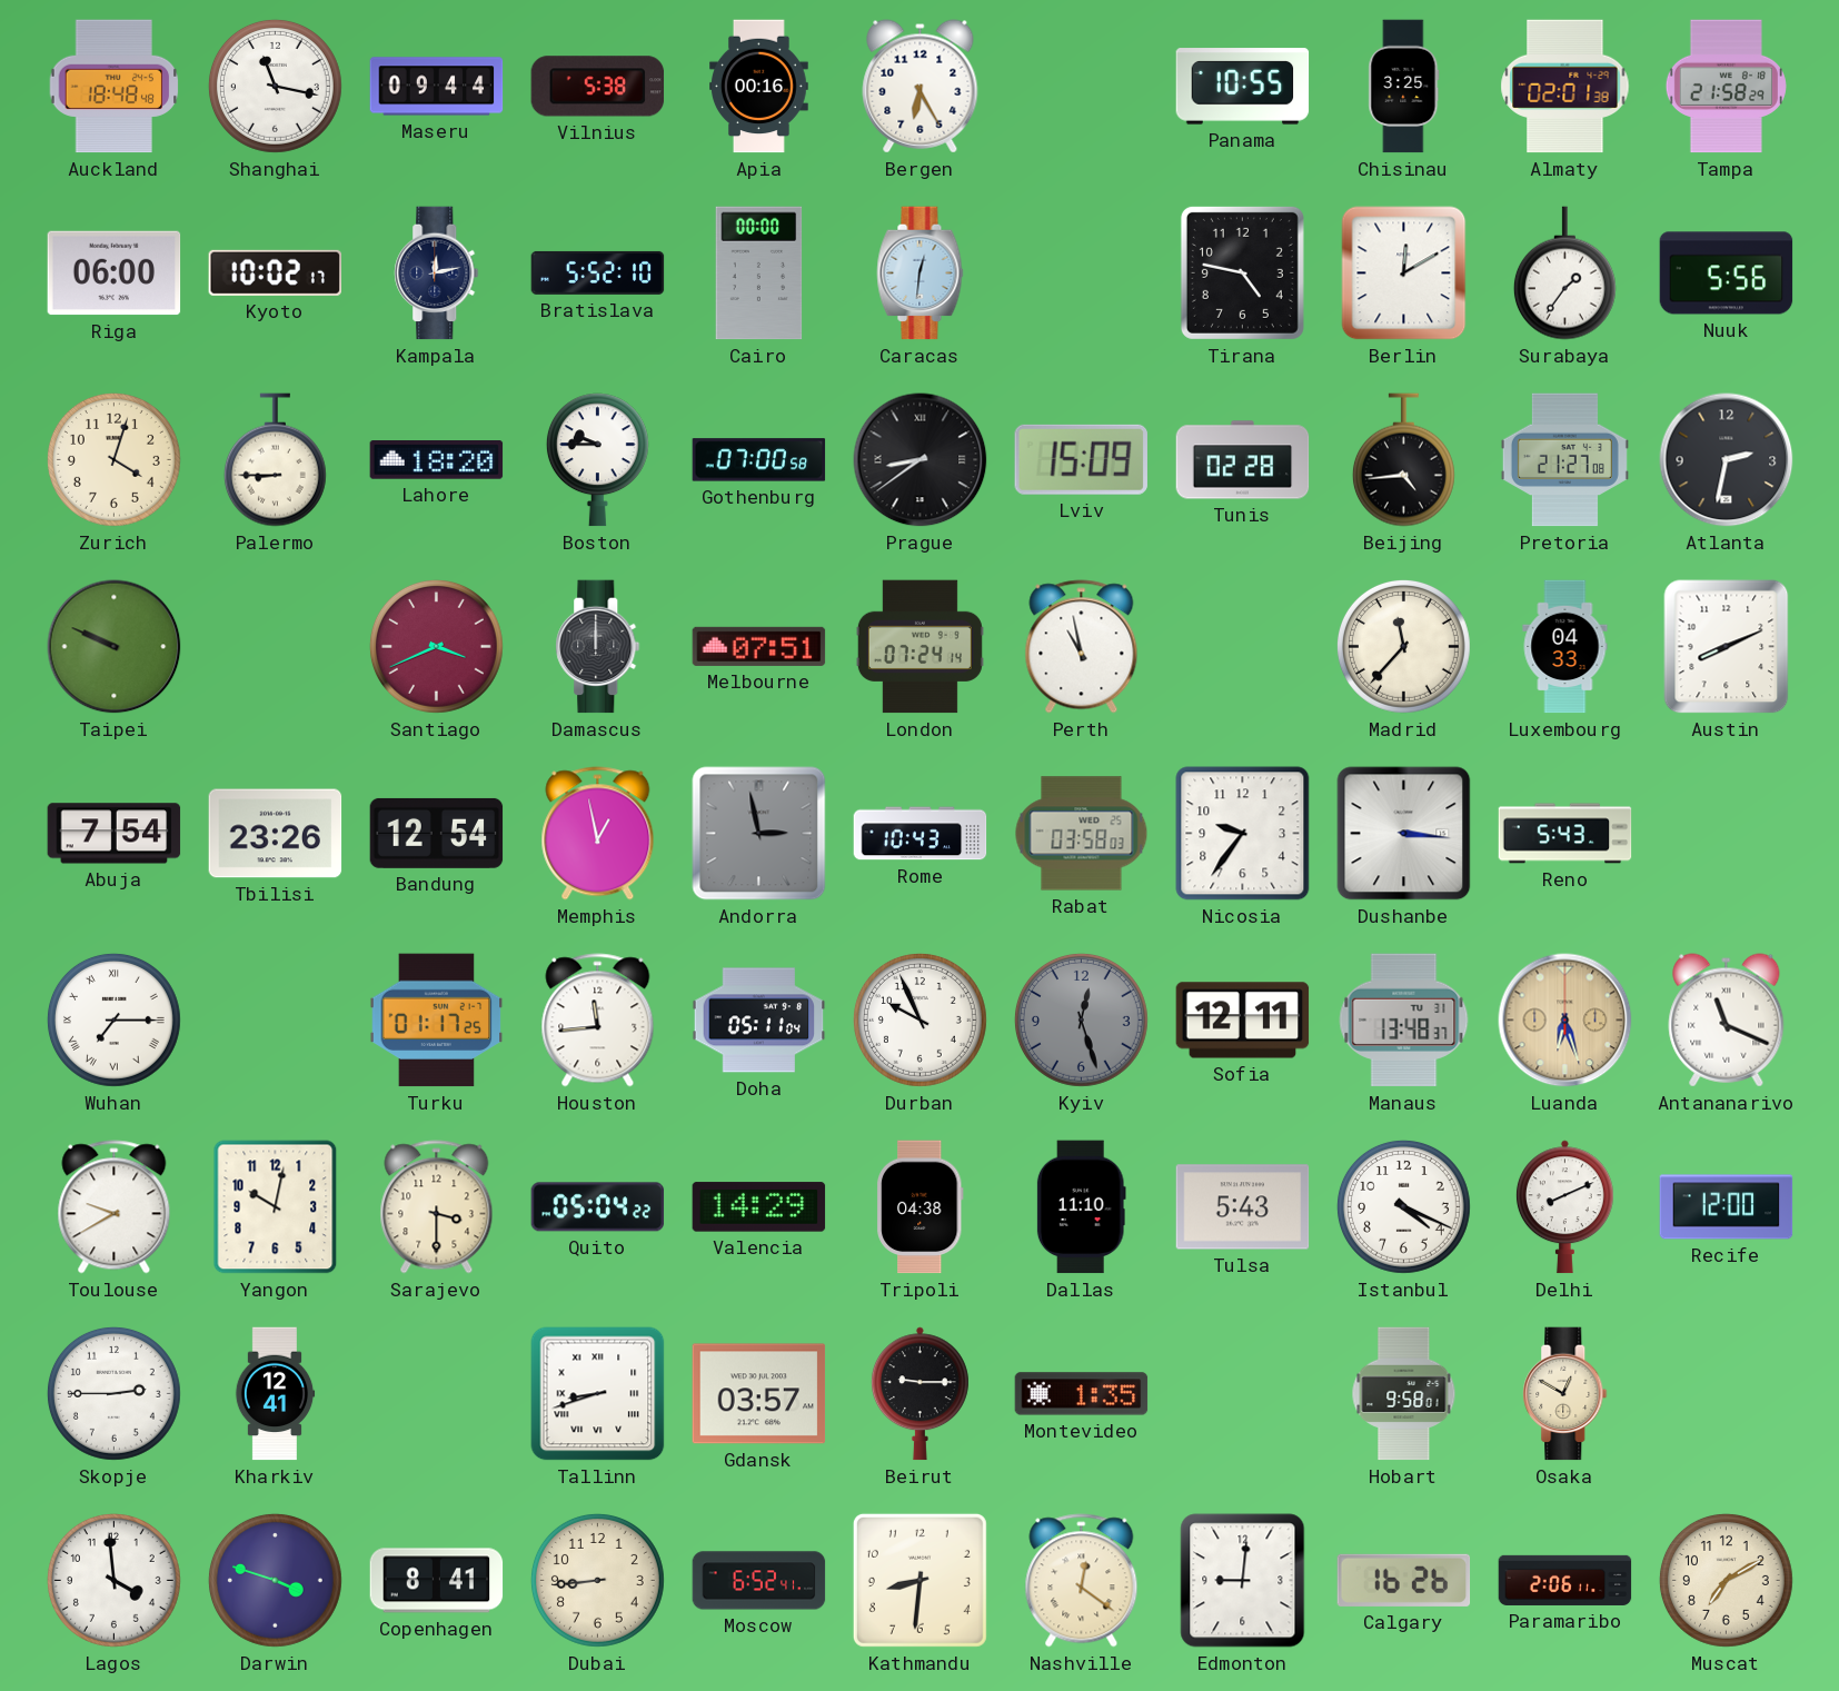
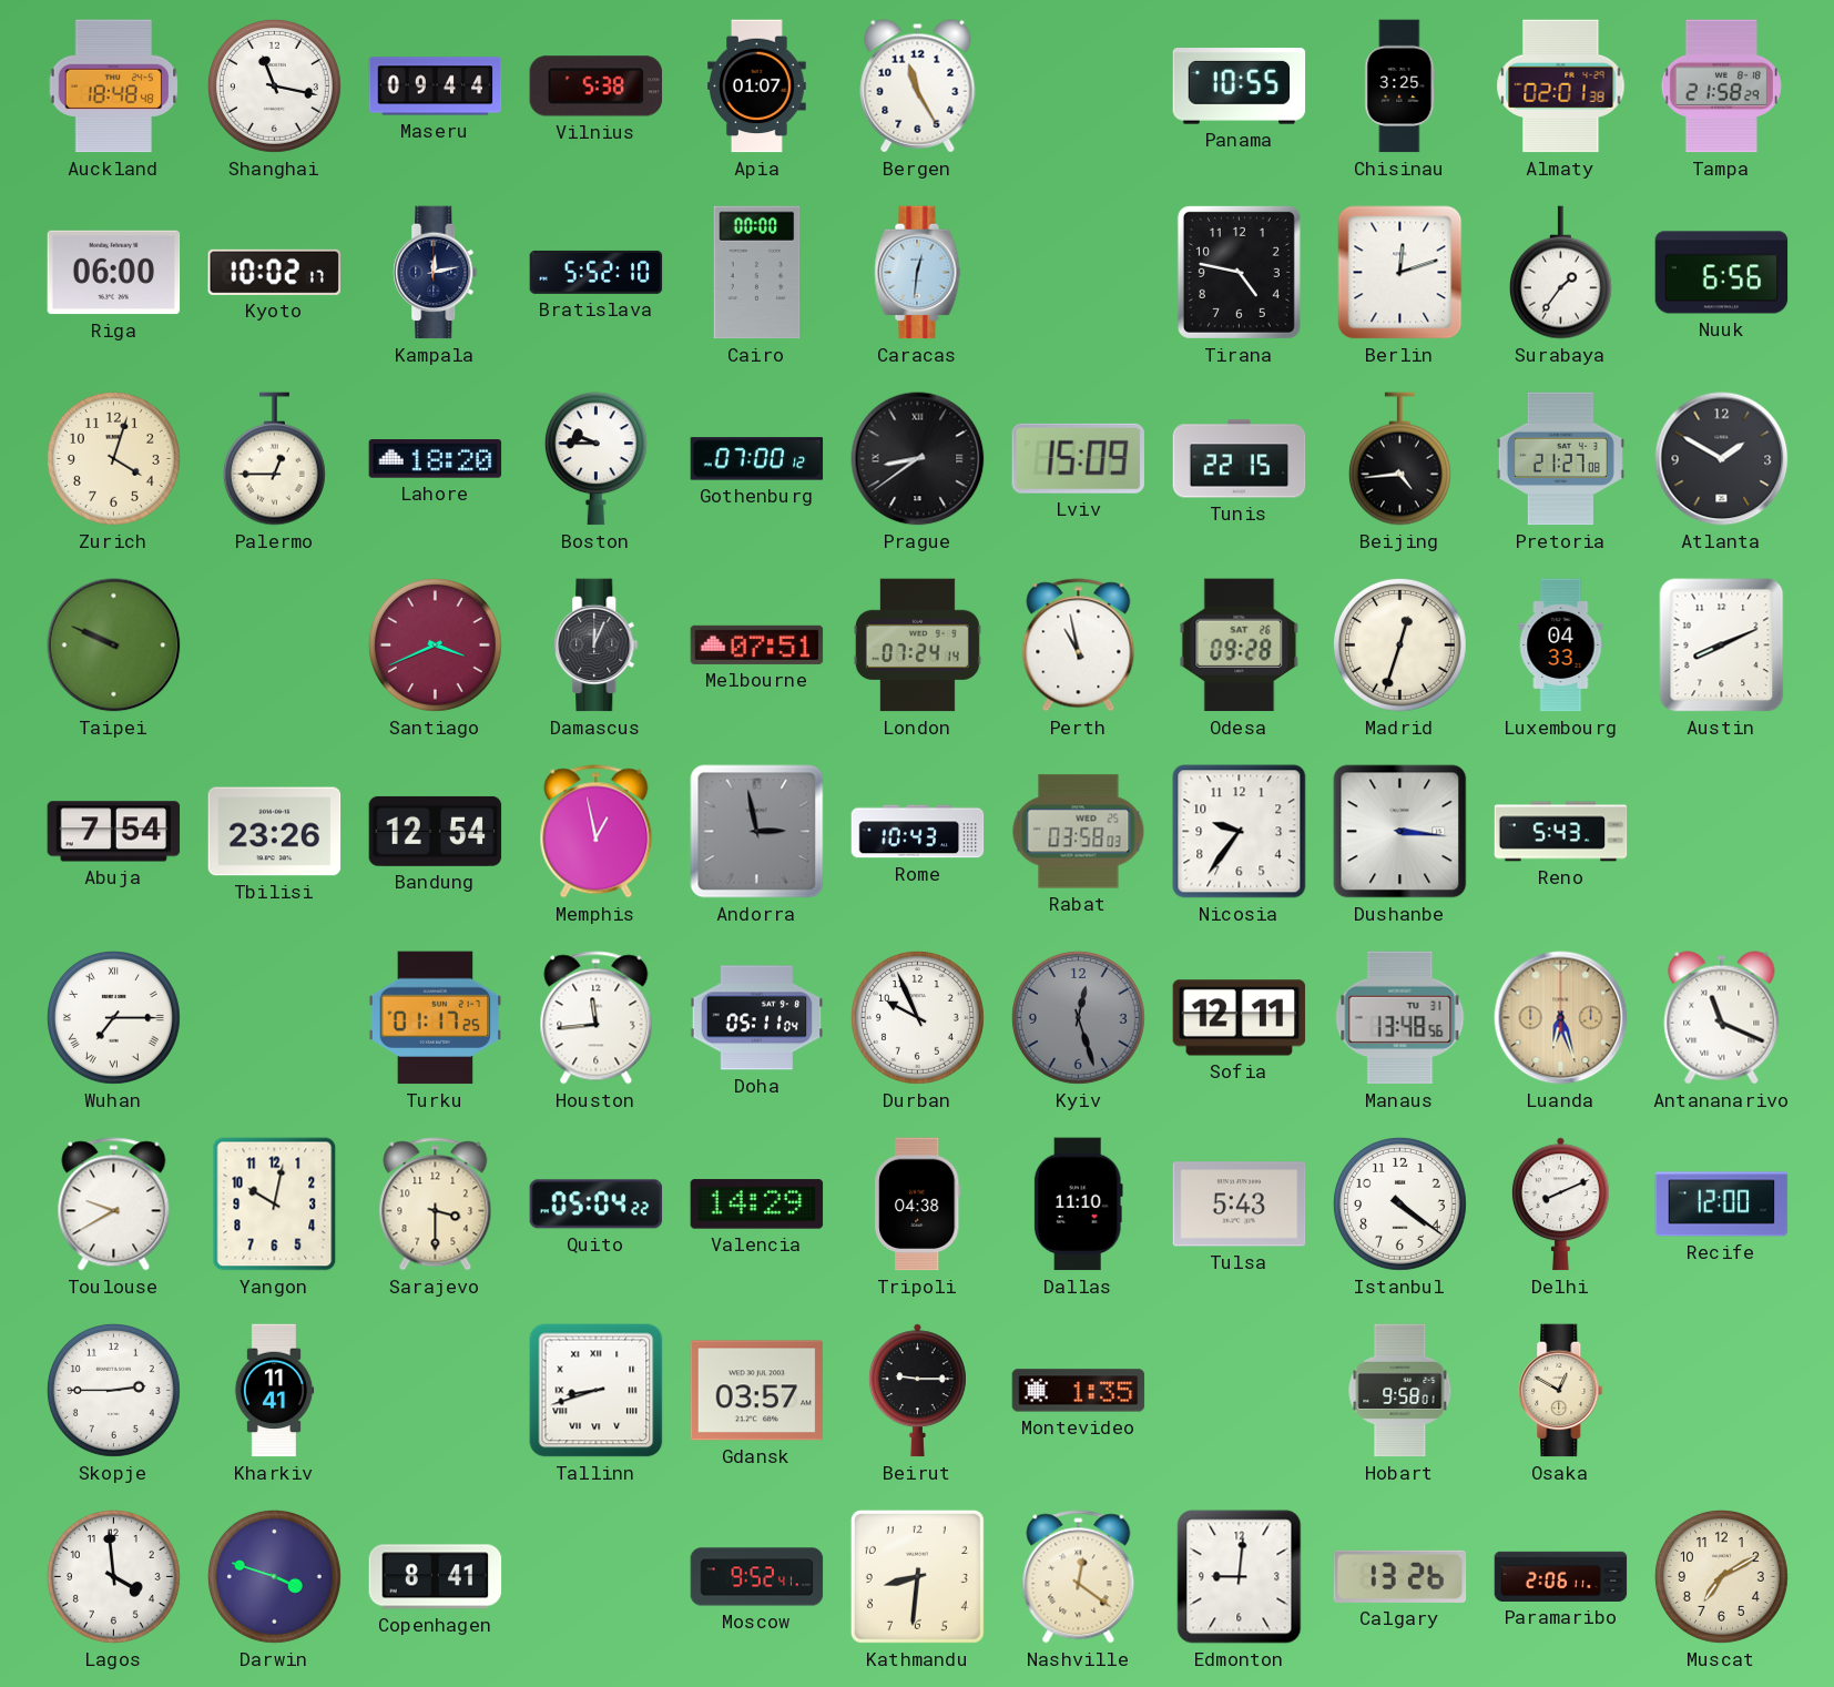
Apia: 00:16 -> 01:07 (757, 87)
Bergen: 6:25 -> 11:25 (918, 87)
Berlin: 12:10 -> 12:12 (1400, 273)
Nuuk: 5:56 -> 6:56 (1722, 273)
Palermo: 8:45 -> 12:45 (274, 459)
Gothenburg: 07:00:58 -> 07:00:12 (757, 459)
Tunis: 02:28 -> 22:15 (1240, 459)
Atlanta: 2:32 -> 1:50 (1722, 459)
Damascus: 12:00 -> 12:04 (597, 646)
Odesa: none -> 09:28 (1240, 646)
Madrid: 11:37 -> 12:33 (1399, 644)
Manaus: 13:48:37 -> 13:48:56 (1400, 1018)
Istanbul: 4:19 -> 4:21 (1399, 1203)
Kharkiv: 12:41 -> 11:41 (274, 1391)
Dubai: 8:44 -> none (597, 1580)
Moscow: 6:52 -> 9:52 (757, 1577)
Calgary: 16:26 -> 13:26 (1400, 1576)
